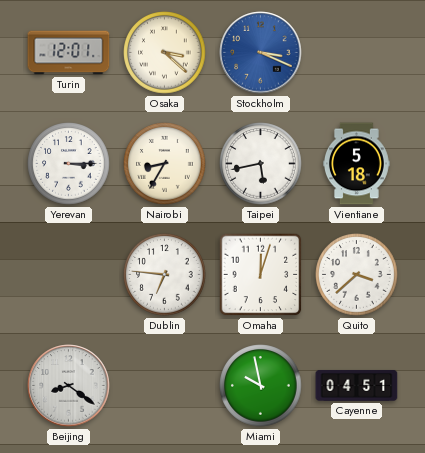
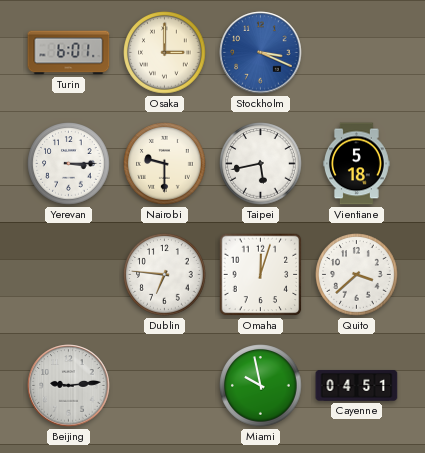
Turin: 12:01 -> 6:01 (69, 53)
Osaka: 3:22 -> 3:00 (165, 53)
Nairobi: 8:35 -> 9:30 (165, 164)
Beijing: 8:21 -> 9:14 (69, 386)
